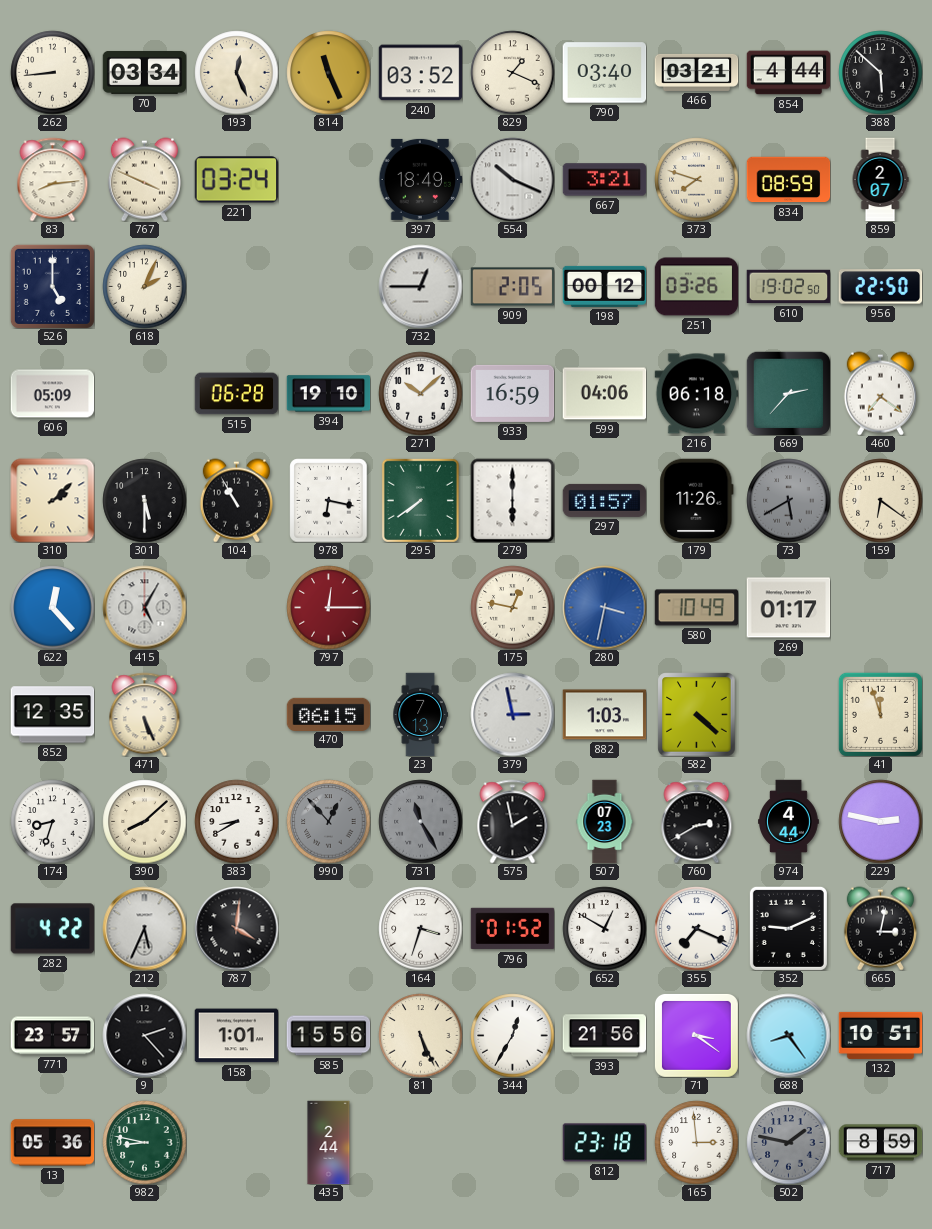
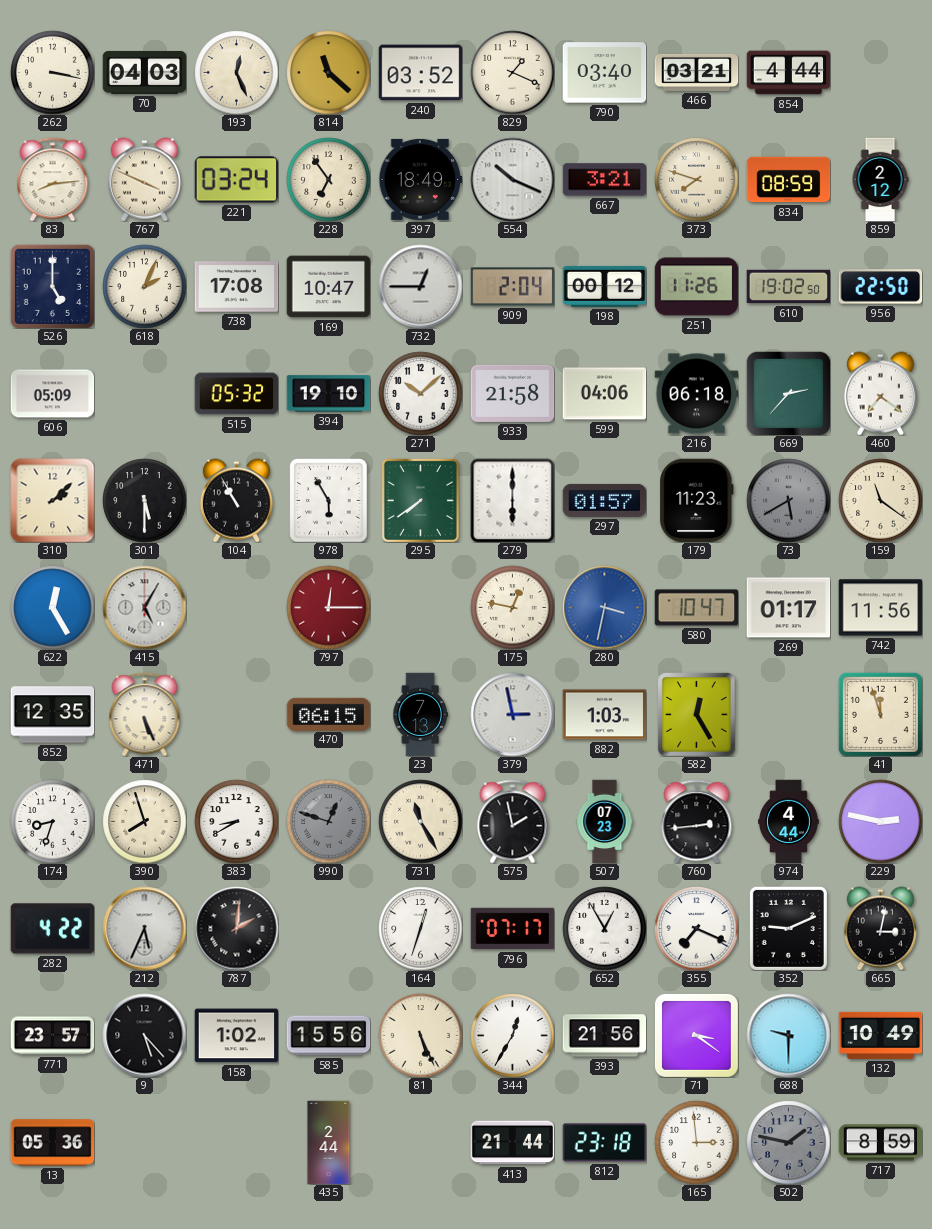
262: 8:44 -> 3:17 (52, 72)
70: 03:34 -> 04:03 (144, 72)
814: 11:26 -> 11:22 (328, 72)
388: 5:52 -> none (880, 72)
228: none -> 6:54 (328, 179)
859: 2:07 -> 2:12 (880, 179)
738: none -> 17:08 (236, 287)
169: none -> 10:47 (328, 287)
909: 2:05 -> 2:04 (512, 287)
251: 03:26 -> 11:26 (696, 287)
515: 06:28 -> 05:32 (236, 394)
933: 16:59 -> 21:58 (512, 393)
978: 6:17 -> 5:55 (329, 500)
179: 11:26 -> 11:23 (697, 500)
159: 6:21 -> 11:21 (880, 500)
622: 12:23 -> 12:25 (52, 607)
580: 10:49 -> 10:47 (696, 608)
742: none -> 11:56 (880, 608)
582: 4:22 -> 12:25 (697, 714)
390: 8:08 -> 7:57 (144, 821)
990: 12:53 -> 12:48 (328, 821)
731 dial: grey -> cream (420, 821)
760: 2:40 -> 2:44 (697, 821)
787: 4:01 -> 2:01 (236, 928)
164: 3:33 -> 12:33 (420, 928)
796: 01:52 -> 07:17 (512, 929)
652: 12:50 -> 12:55 (604, 928)
9: 2:23 -> 5:23 (144, 1035)
158: 1:01 -> 1:02 (236, 1036)
688: 8:24 -> 9:30 (788, 1035)
132: 10:51 -> 10:49 (880, 1035)
982: 8:47 -> none (144, 1142)
413: none -> 21:44 (512, 1143)
